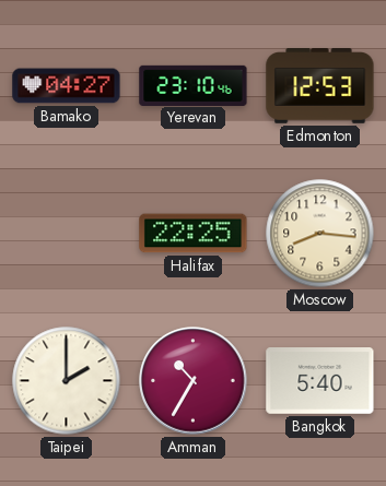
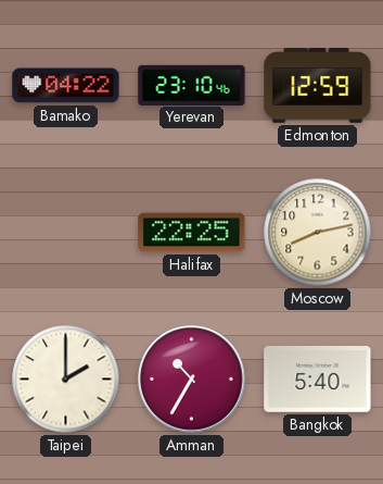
Bamako: 04:27 -> 04:22 (66, 86)
Edmonton: 12:53 -> 12:59 (318, 86)
Moscow: 8:16 -> 8:13 (318, 233)
